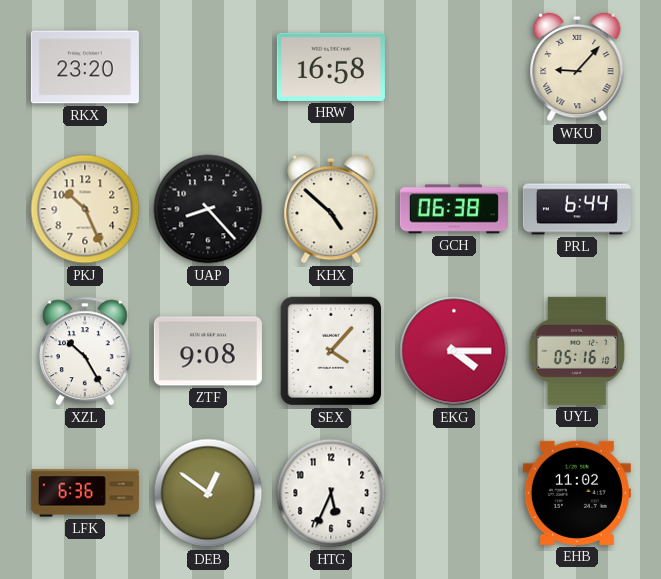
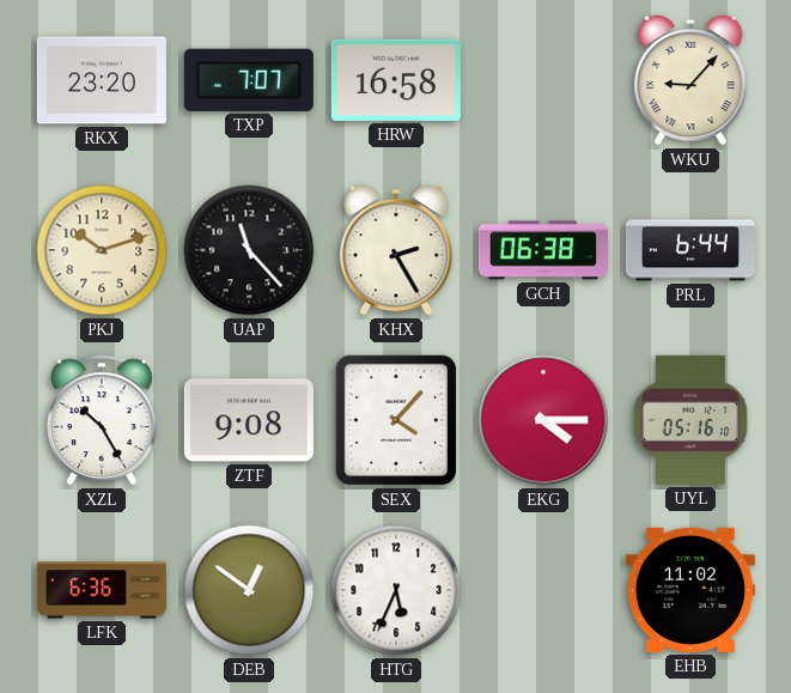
TXP: none -> 7:07 (249, 80)
PKJ: 10:26 -> 10:12 (102, 250)
UAP: 8:23 -> 11:23 (249, 250)
KHX: 4:52 -> 2:25 (396, 250)
